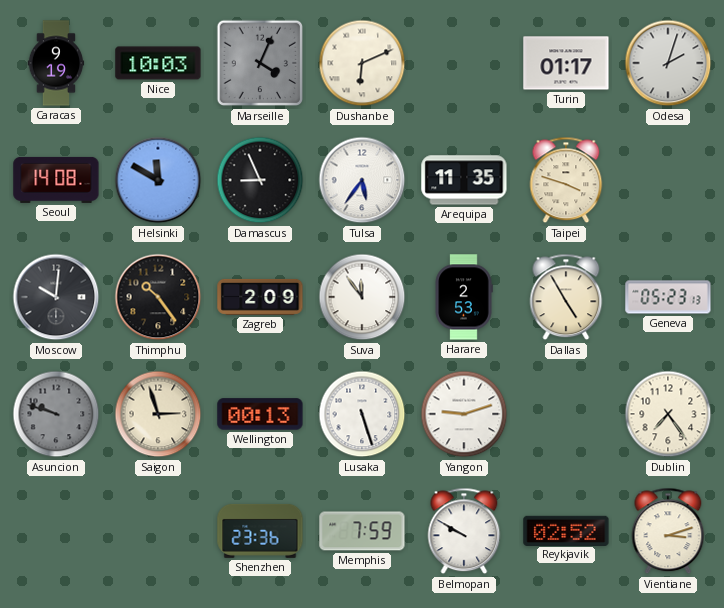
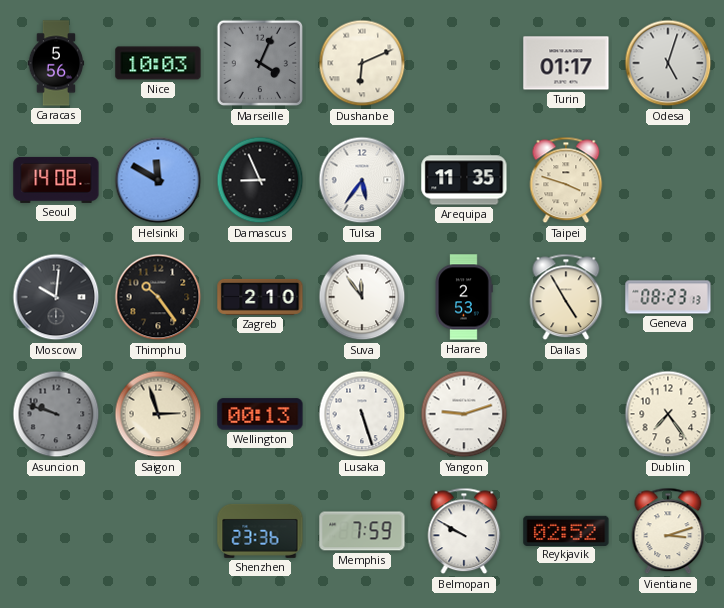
Caracas: 9:19 -> 5:56 (56, 63)
Odesa: 2:03 -> 5:03 (668, 63)
Zagreb: 2:09 -> 2:10 (260, 297)
Geneva: 05:23 -> 08:23 (668, 297)
